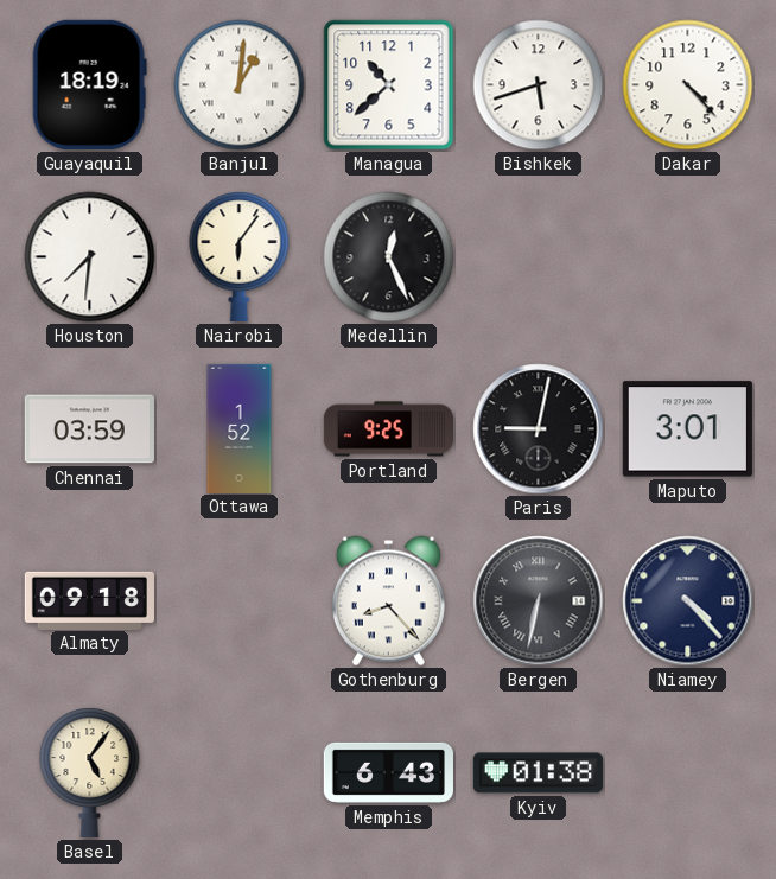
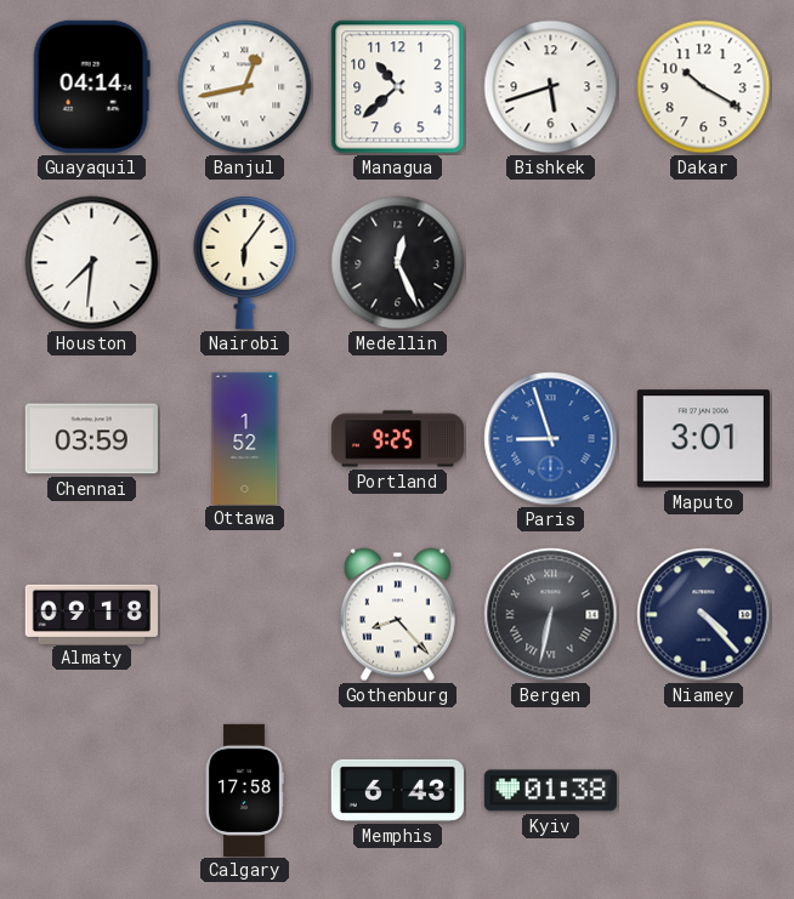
Guayaquil: 18:19 -> 04:14 (91, 86)
Banjul: 1:01 -> 12:43 (245, 87)
Dakar: 4:23 -> 10:20 (704, 87)
Paris: 9:02 -> 8:57 (551, 439)
Paris dial: black -> blue (551, 439)
Basel: 5:06 -> none (90, 773)
Calgary: none -> 17:58 (244, 790)
